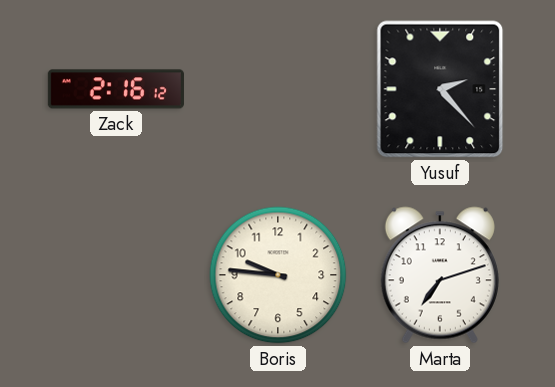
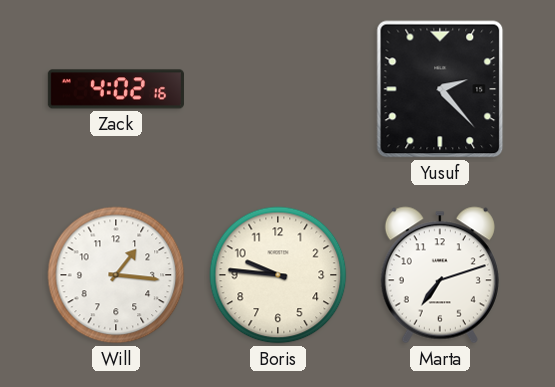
Zack: 2:16 -> 4:02 (116, 89)
Will: none -> 1:16 (116, 275)
